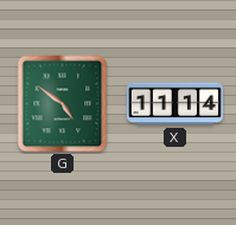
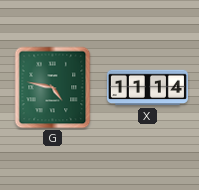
G: 4:51 -> 4:47 (53, 88)
